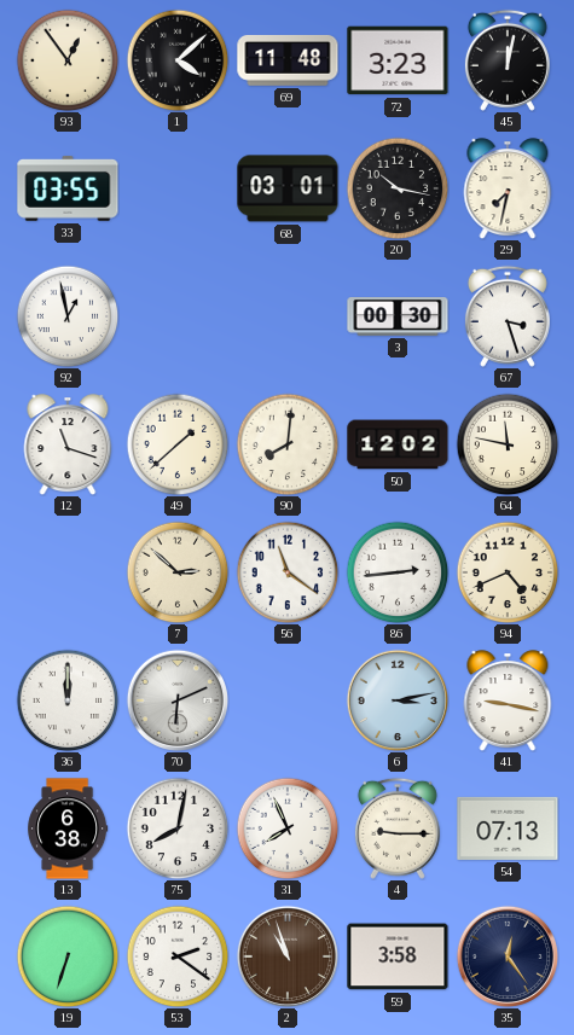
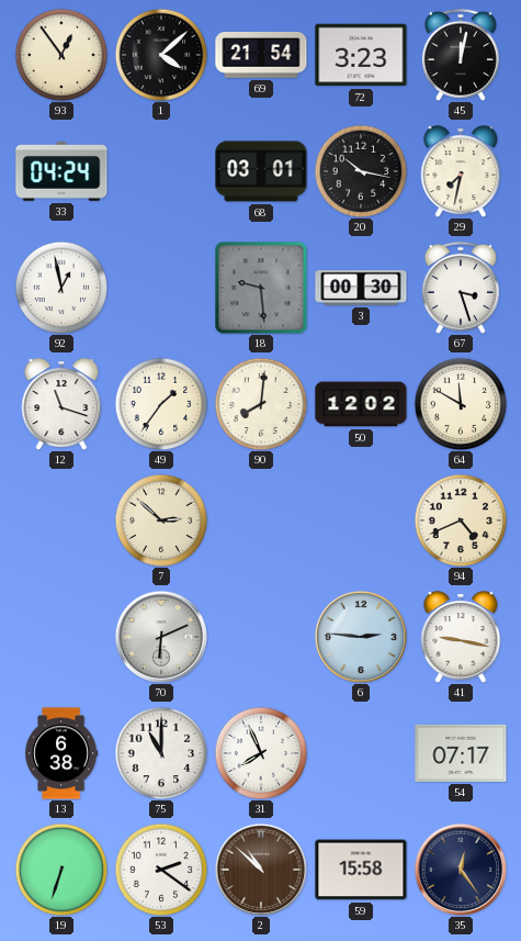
69: 11:48 -> 21:54 (261, 55)
33: 03:55 -> 04:24 (61, 171)
18: none -> 9:29 (261, 288)
49: 1:38 -> 1:36 (161, 404)
64: 11:47 -> 11:50 (461, 404)
56: 11:21 -> none (288, 572)
86: 2:44 -> none (398, 572)
36: 12:00 -> none (68, 700)
6: 3:13 -> 2:46 (361, 637)
75: 8:02 -> 11:00 (161, 753)
4: 9:15 -> none (398, 828)
54: 07:13 -> 07:17 (461, 753)
2: 10:57 -> 10:52 (261, 870)
59: 3:58 -> 15:58 (361, 870)
